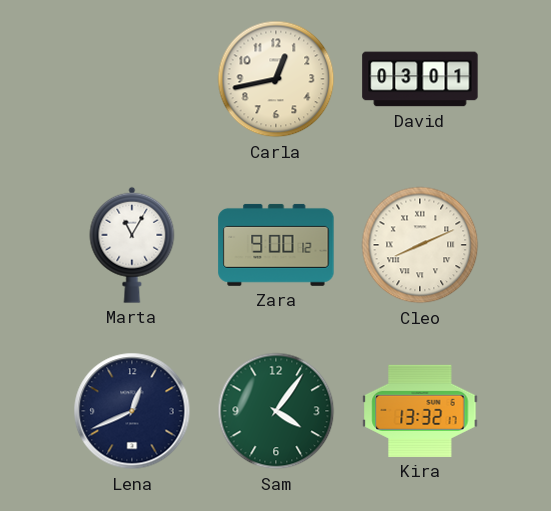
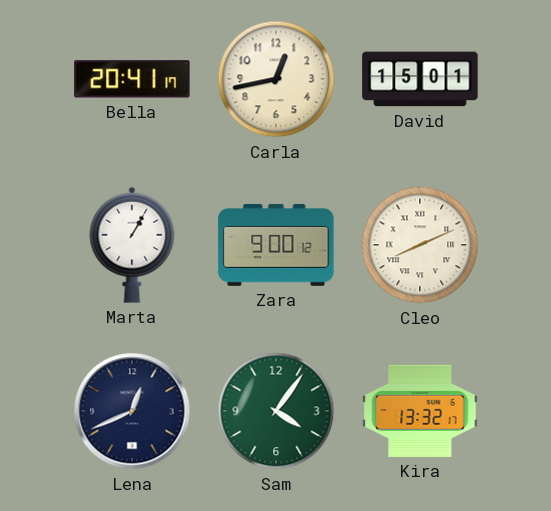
Bella: none -> 20:41 (132, 79)
David: 03:01 -> 15:01 (420, 79)
Marta: 11:05 -> 1:05 (132, 245)
